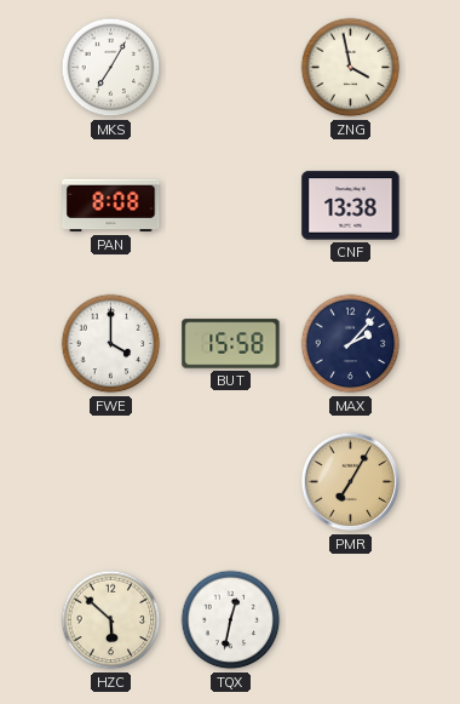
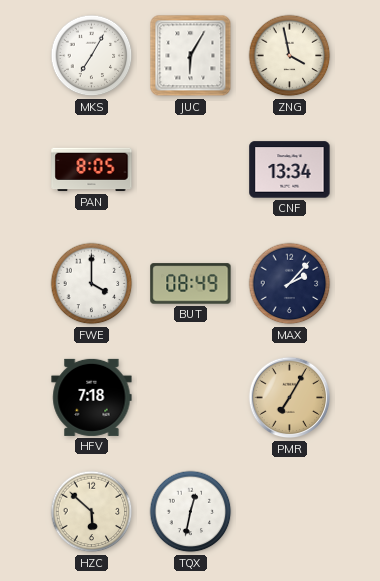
JUC: none -> 6:05 (191, 56)
PAN: 8:08 -> 8:05 (92, 170)
CNF: 13:38 -> 13:34 (290, 170)
BUT: 15:58 -> 08:49 (191, 284)
HFV: none -> 7:18 (92, 397)
